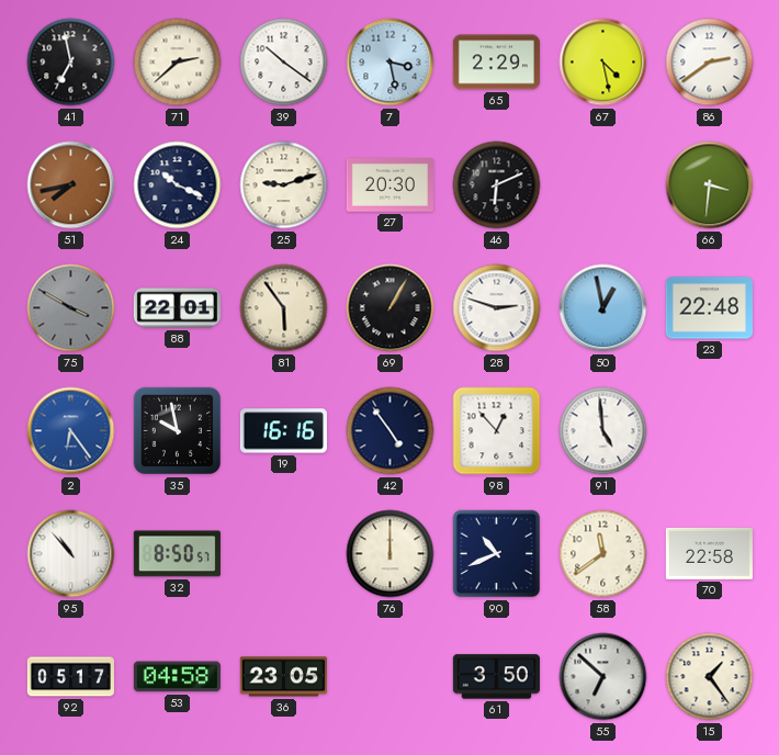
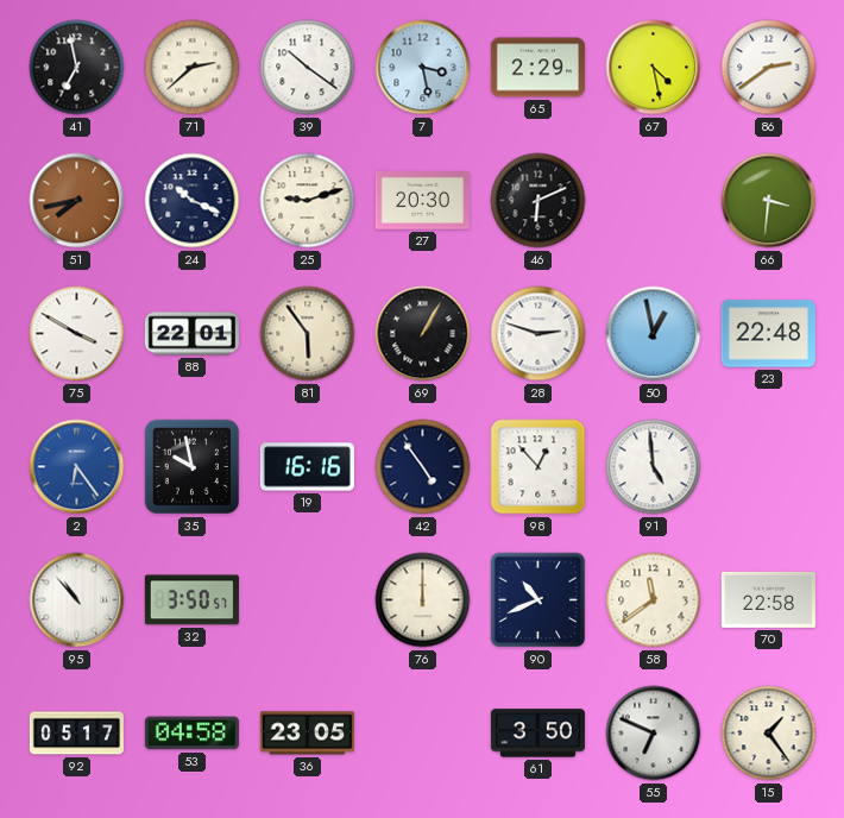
75 dial: grey -> white (77, 334)
32: 8:50 -> 3:50 (191, 600)
55: 6:52 -> 6:49 (654, 734)
